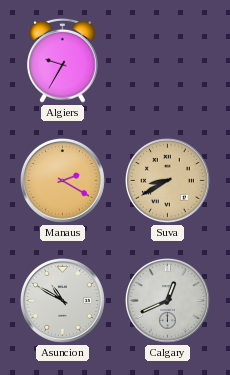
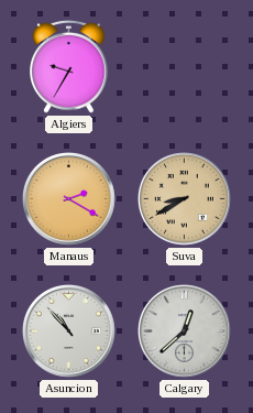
Asuncion: 10:50 -> 10:53 (69, 332)
Calgary: 12:41 -> 12:38 (185, 332)
